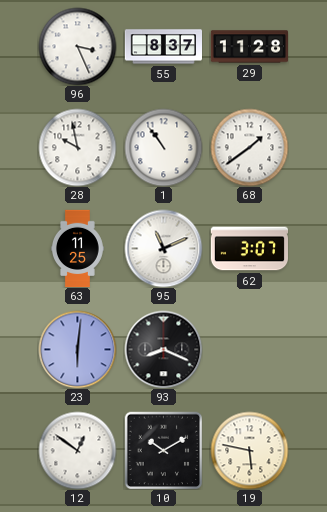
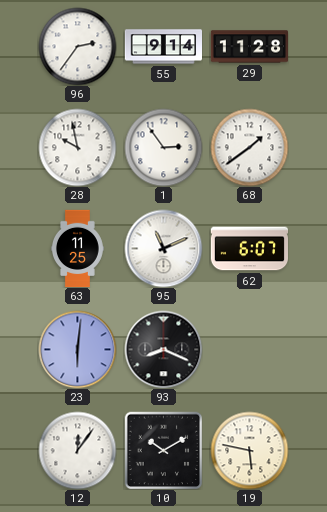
96: 3:26 -> 2:36 (77, 46)
55: 8:37 -> 9:14 (163, 47)
1: 10:54 -> 2:54 (163, 147)
62: 3:07 -> 6:07 (249, 249)
12: 12:51 -> 12:06 (77, 450)
